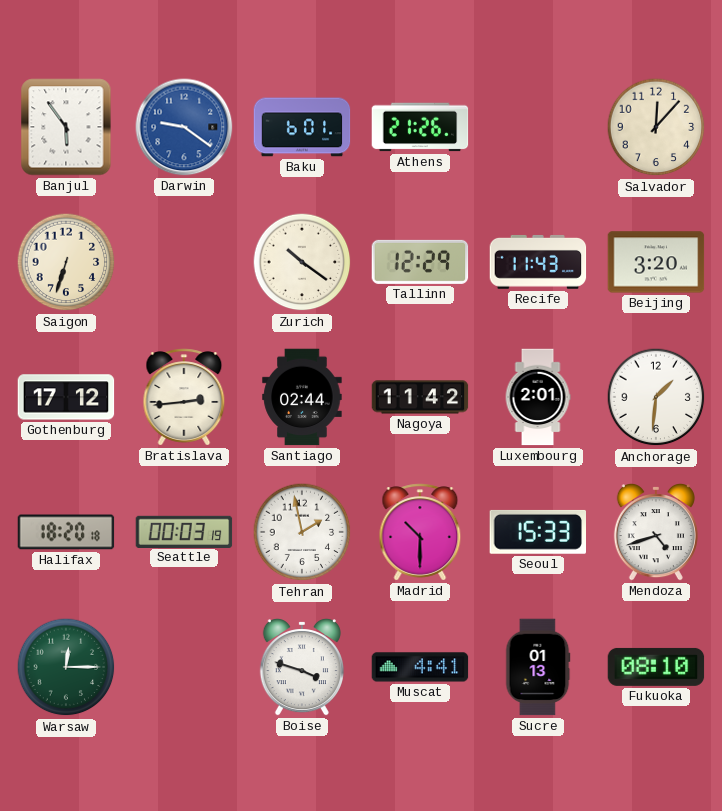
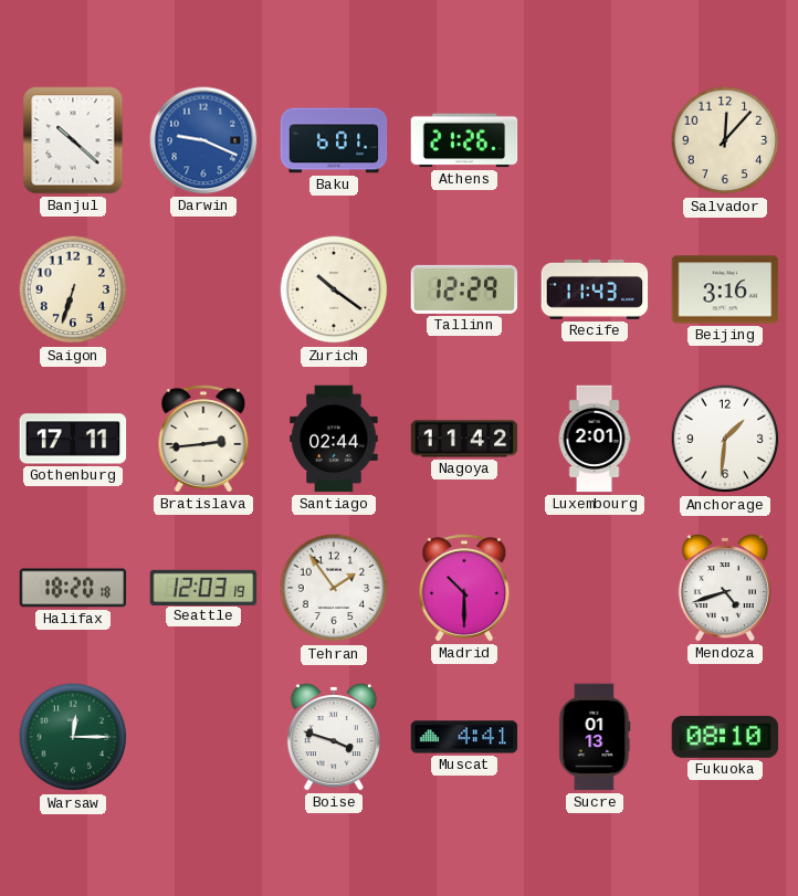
Banjul: 5:54 -> 10:22 (73, 140)
Darwin: 9:21 -> 9:19 (203, 140)
Beijing: 3:20 -> 3:16 (725, 289)
Gothenburg: 17:12 -> 17:11 (73, 439)
Seattle: 00:03 -> 12:03 (203, 587)
Tehran: 1:58 -> 1:54 (334, 588)
Seoul: 15:33 -> none (538, 532)
